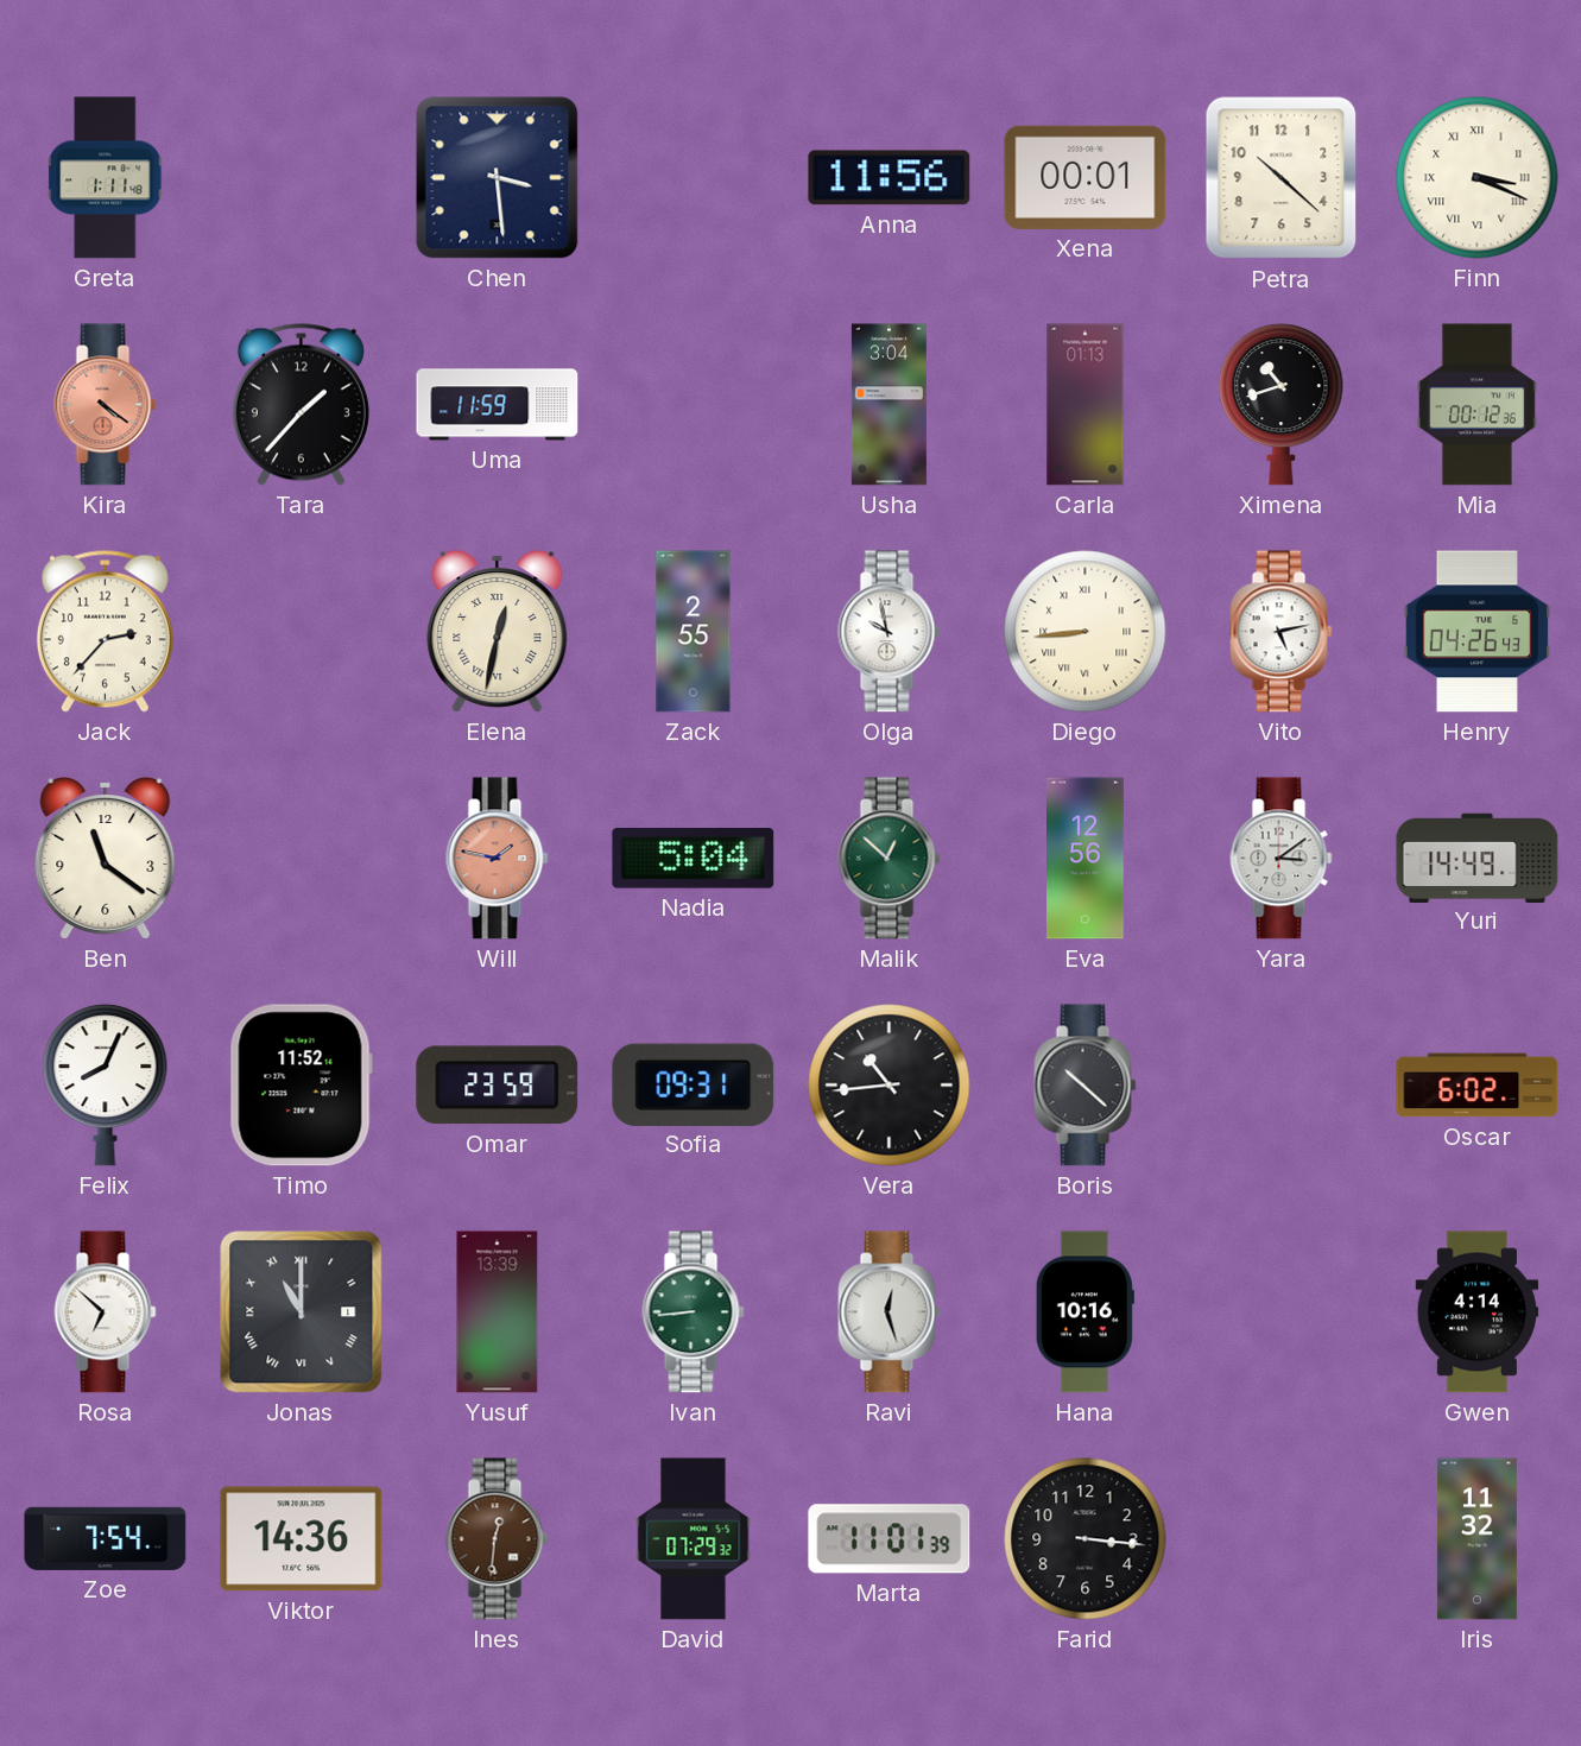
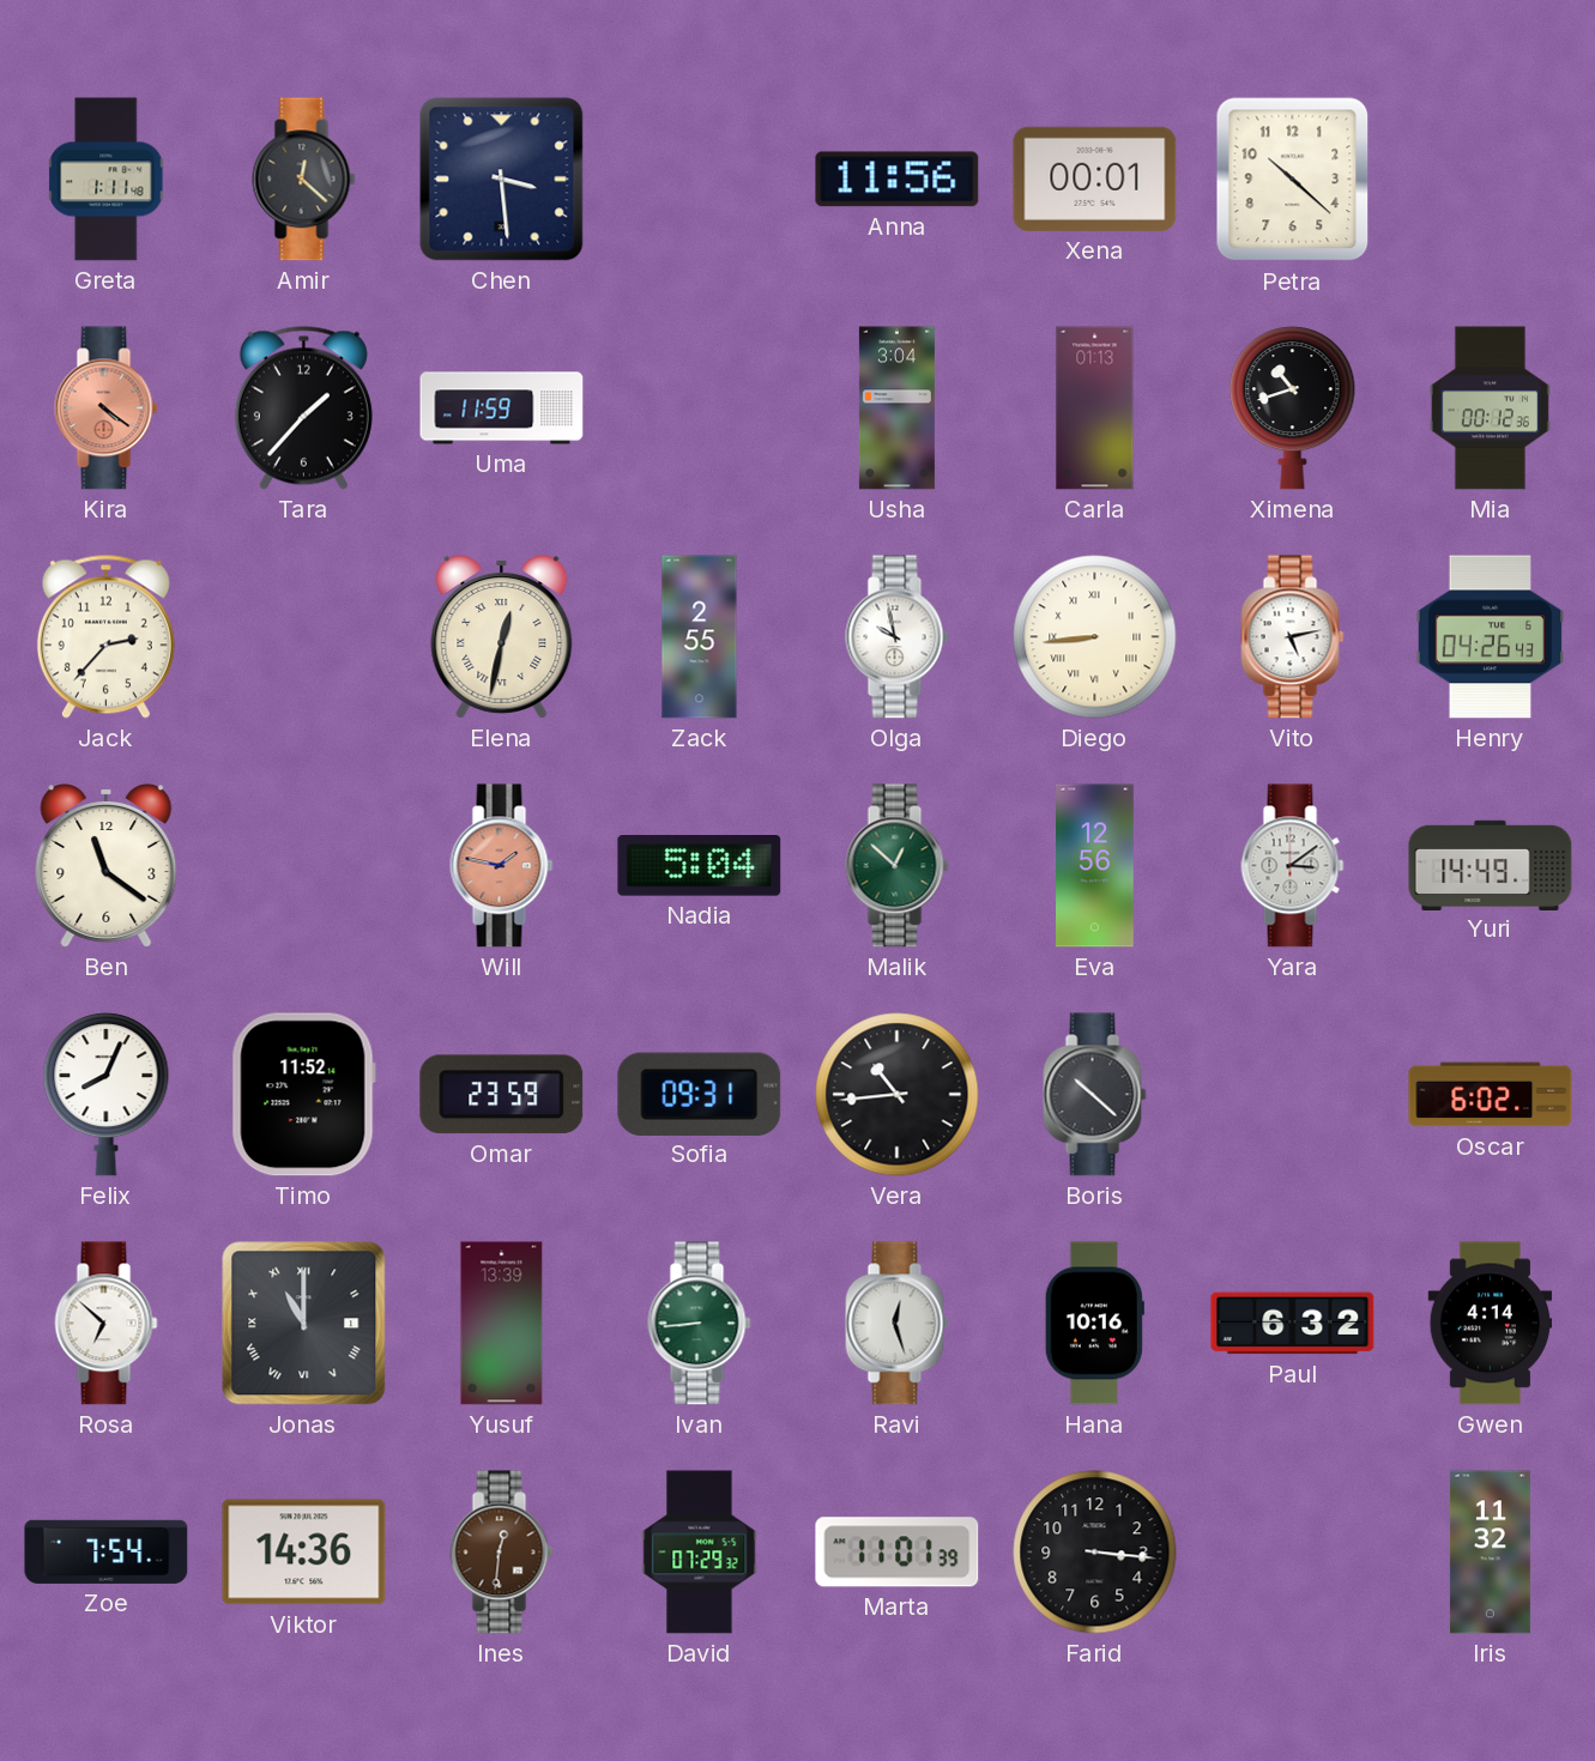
Amir: none -> 12:22 (304, 180)
Finn: 3:19 -> none (1478, 178)
Paul: none -> 6:32 (1293, 1324)
